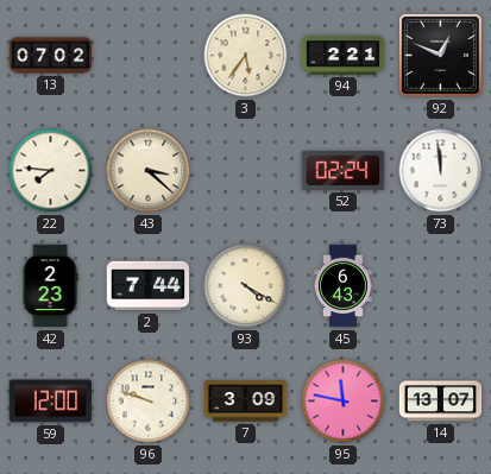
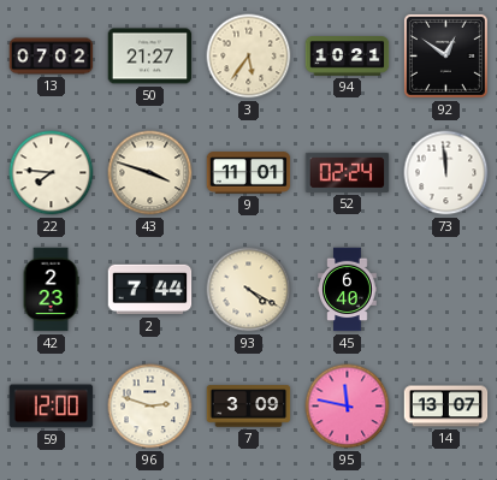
50: none -> 21:27 (150, 57)
94: 2:21 -> 10:21 (348, 57)
92: 12:49 -> 12:51 (445, 55)
43: 3:22 -> 3:48 (150, 173)
9: none -> 11:01 (249, 173)
45: 6:43 -> 6:40 (348, 290)
96: 9:48 -> 2:48 (150, 407)
